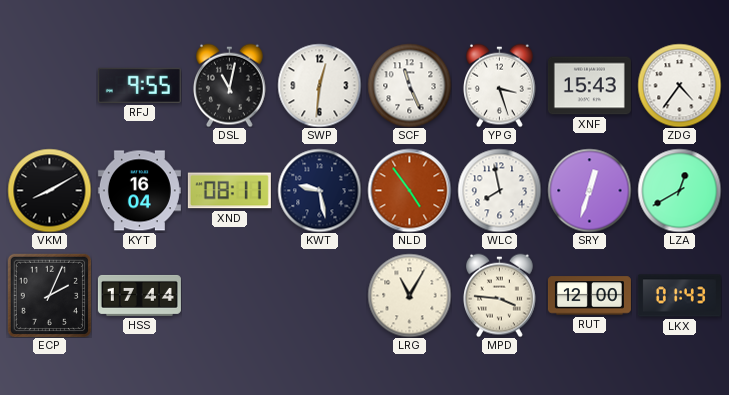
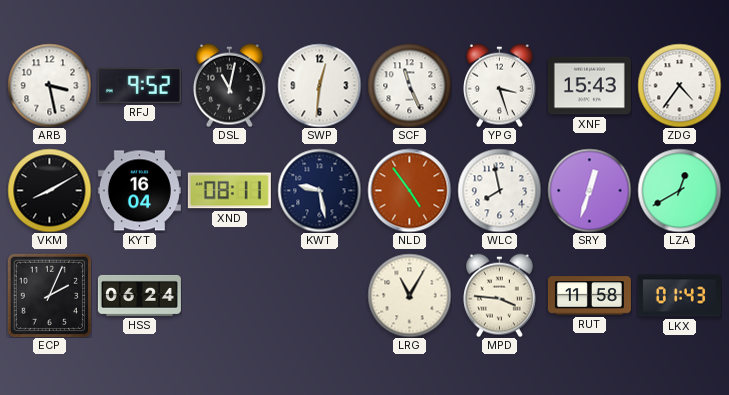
ARB: none -> 3:28 (49, 85)
RFJ: 9:55 -> 9:52 (139, 85)
HSS: 17:44 -> 06:24 (139, 295)
RUT: 12:00 -> 11:58 (589, 296)
